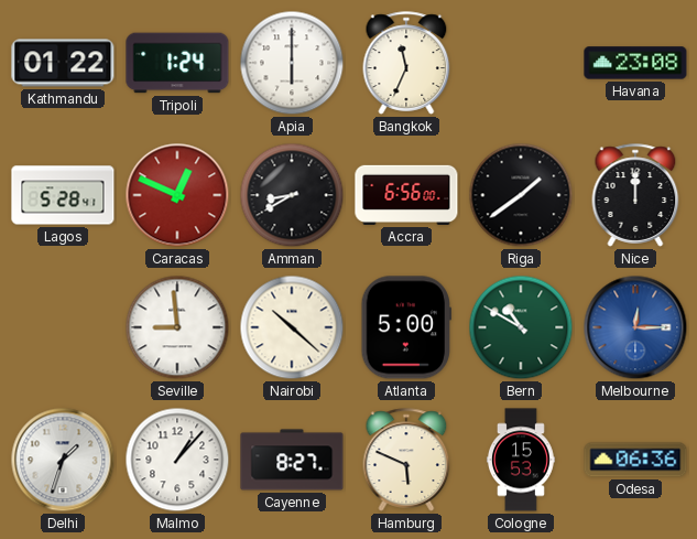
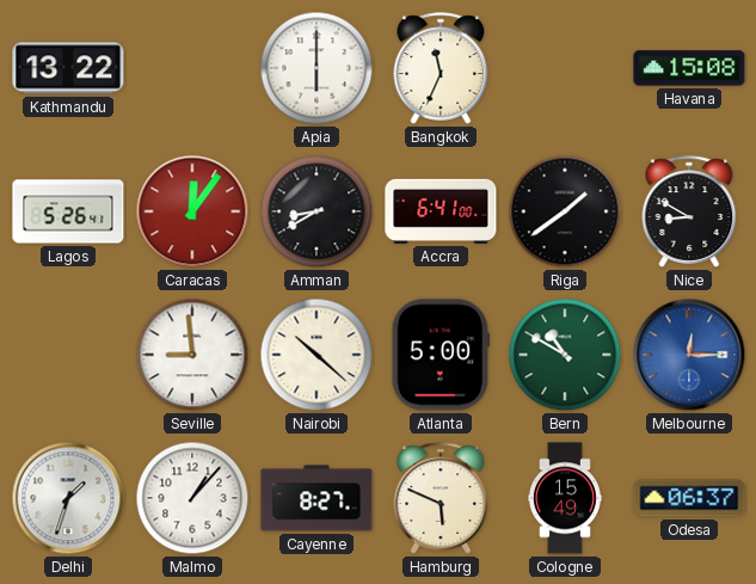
Kathmandu: 01:22 -> 13:22 (68, 68)
Tripoli: 1:24 -> none (177, 63)
Havana: 23:08 -> 15:08 (689, 68)
Lagos: 5:28 -> 5:26 (68, 211)
Caracas: 12:49 -> 12:06 (192, 211)
Accra: 6:56 -> 6:41 (441, 211)
Nice: 12:00 -> 8:50 (689, 211)
Cologne: 15:53 -> 15:49 (565, 498)
Odesa: 06:36 -> 06:37 (689, 498)
